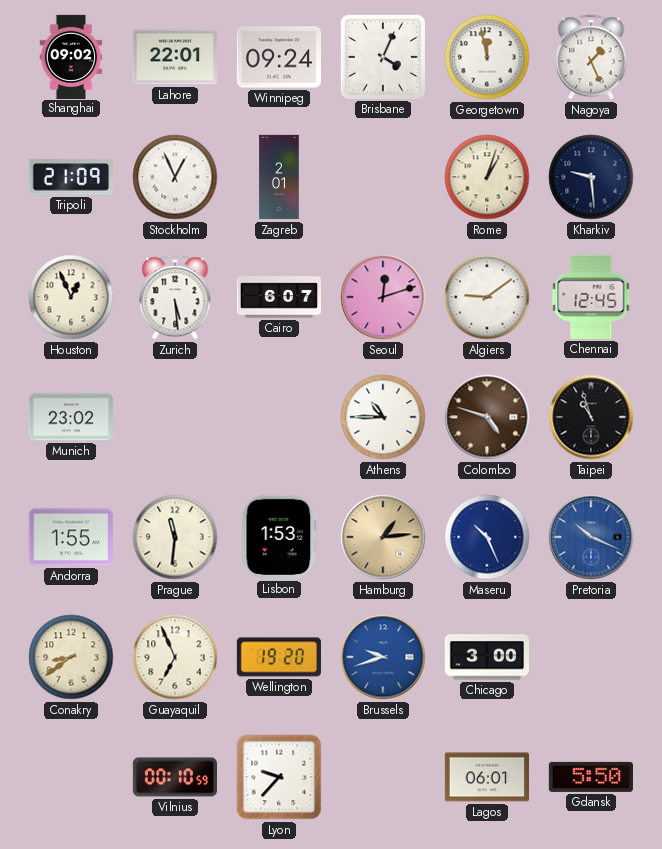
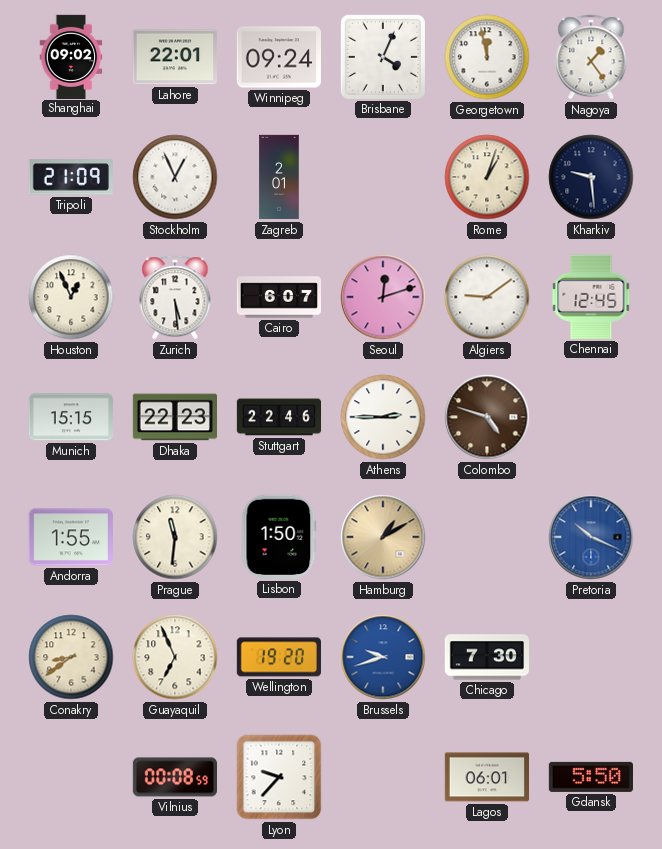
Nagoya: 1:26 -> 1:24 (591, 57)
Munich: 23:02 -> 15:15 (70, 417)
Dhaka: none -> 22:23 (174, 417)
Stuttgart: none -> 22:46 (278, 417)
Athens: 10:45 -> 2:45 (383, 417)
Taipei: 10:57 -> none (591, 417)
Lisbon: 1:53 -> 1:50 (279, 537)
Hamburg: 1:14 -> 1:10 (383, 537)
Maseru: 10:26 -> none (487, 537)
Chicago: 3:00 -> 7:30 (486, 657)
Vilnius: 00:10 -> 00:08 (174, 777)
